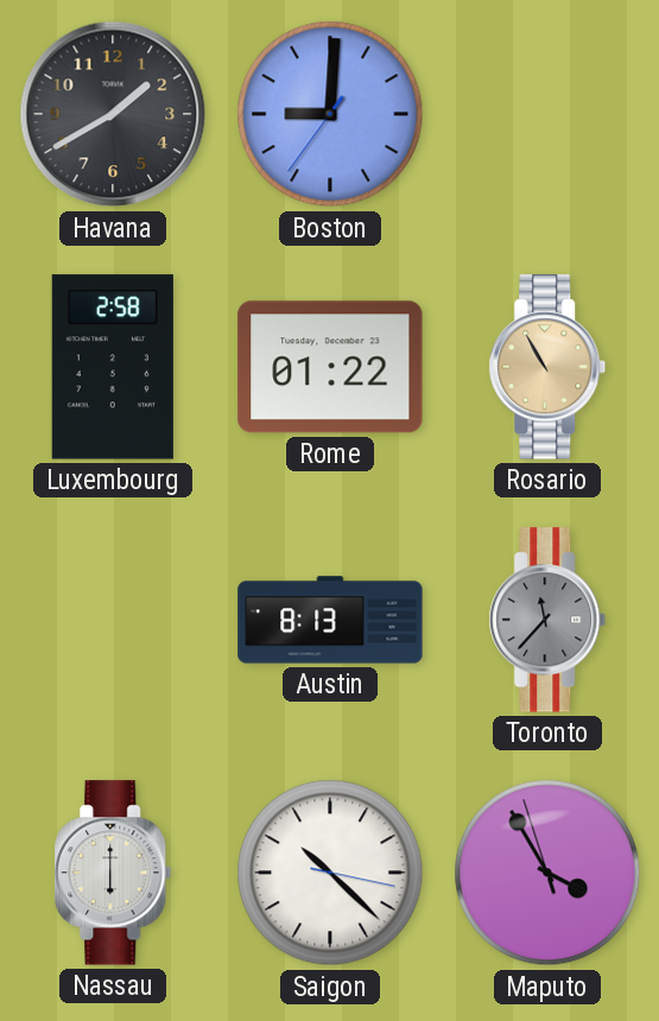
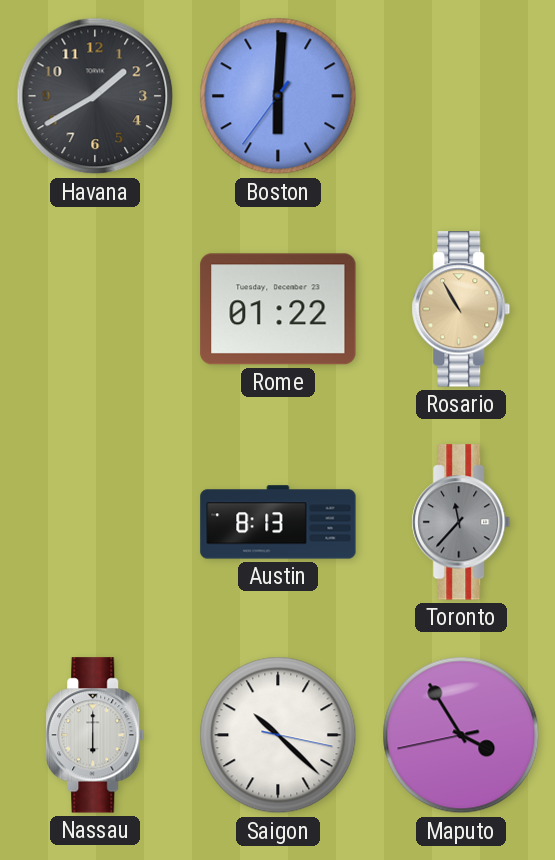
Boston: 9:00 -> 6:00 (278, 96)
Luxembourg: 2:58 -> none (113, 367)
Maputo: 3:54:57 -> 3:54:43 (461, 735)
